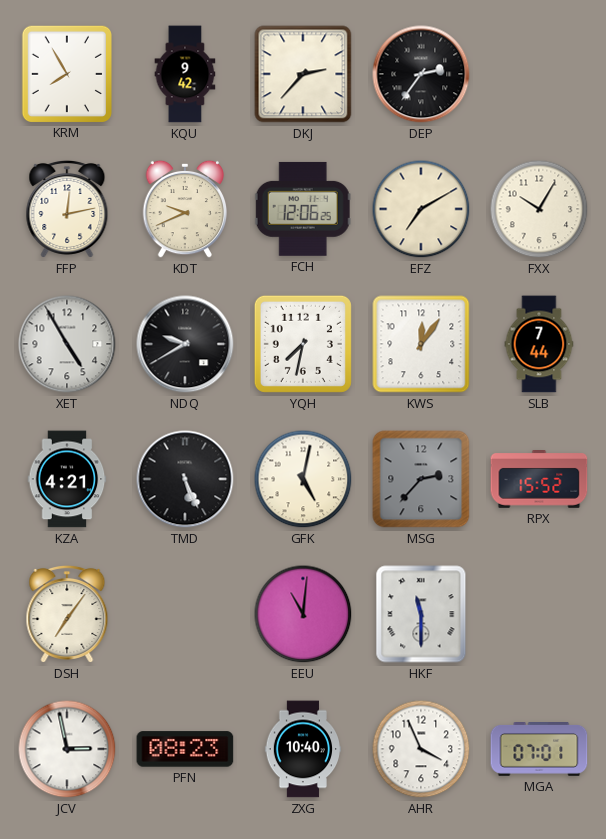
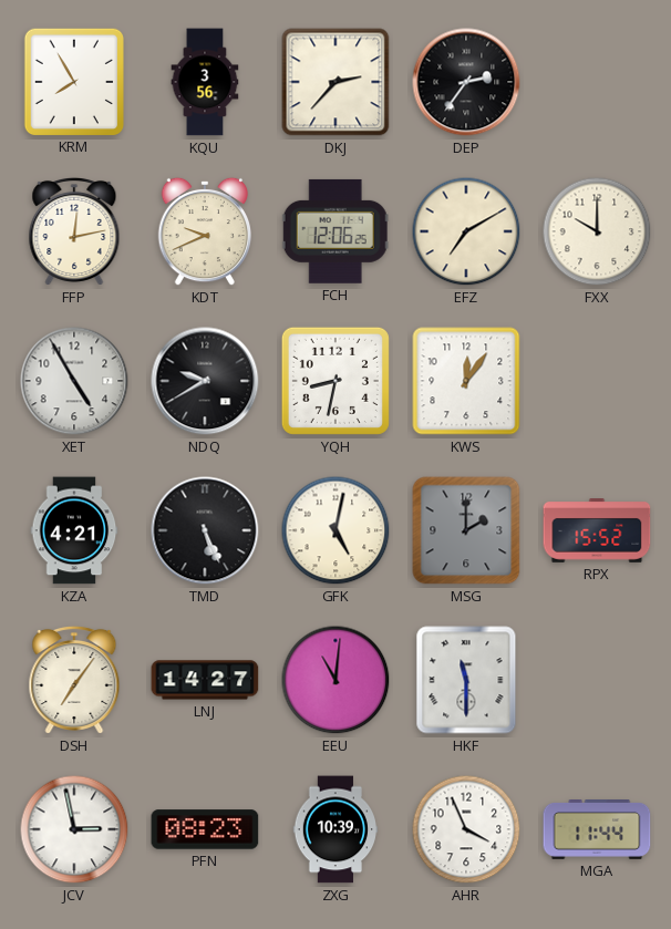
KQU: 9:42 -> 3:56 (205, 82)
FXX: 10:05 -> 10:00 (597, 231)
YQH: 7:32 -> 8:32 (335, 381)
SLB: 7:44 -> none (539, 344)
MSG: 2:37 -> 2:00 (466, 530)
LNJ: none -> 14:27 (205, 680)
ZXG: 10:40 -> 10:39 (335, 829)
MGA: 07:01 -> 11:44 (597, 830)
